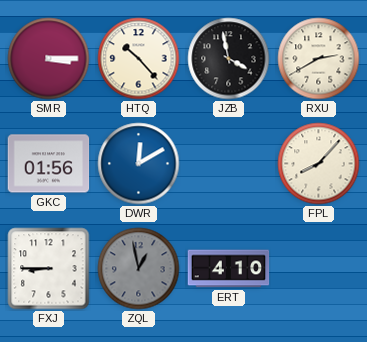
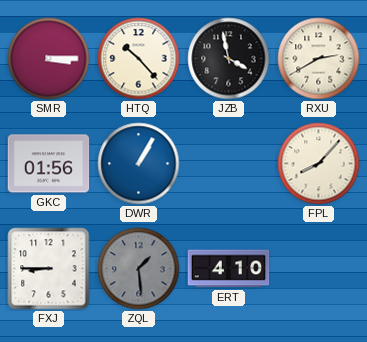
DWR: 12:10 -> 1:05 (139, 164)
ZQL: 12:58 -> 1:29 (139, 269)
